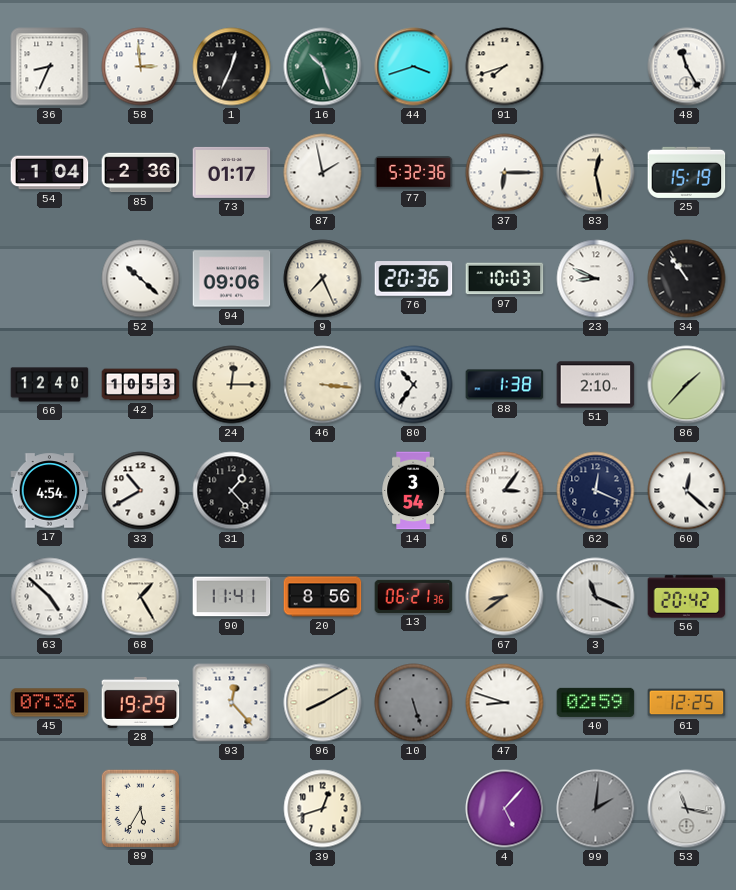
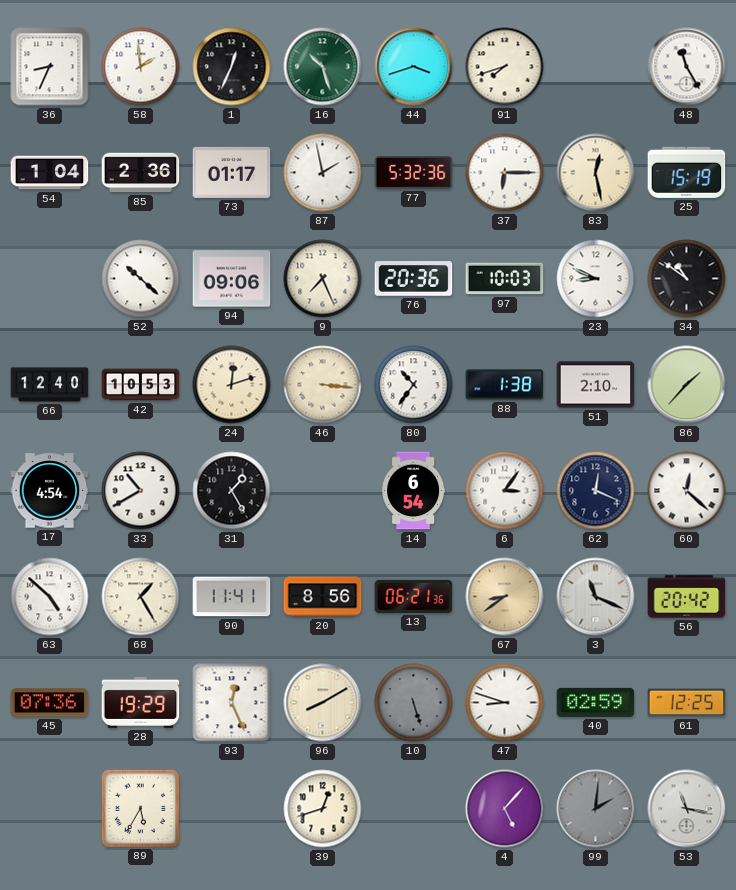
58: 2:59 -> 1:59 (141, 67)
34: 10:54 -> 10:51 (687, 279)
24: 12:15 -> 12:12 (232, 385)
31: 1:23 -> 1:25 (232, 491)
14: 3:54 -> 6:54 (414, 491)
93: 12:23 -> 12:26 (232, 703)
